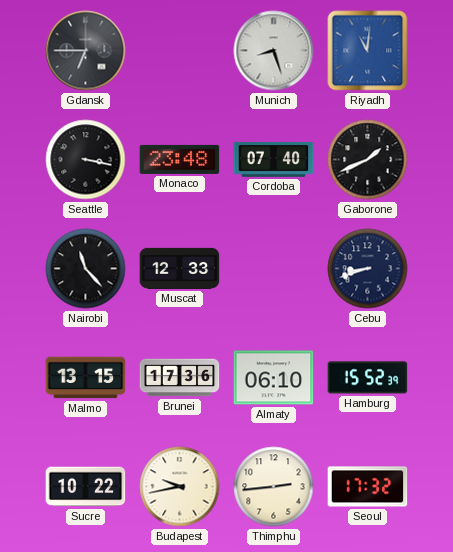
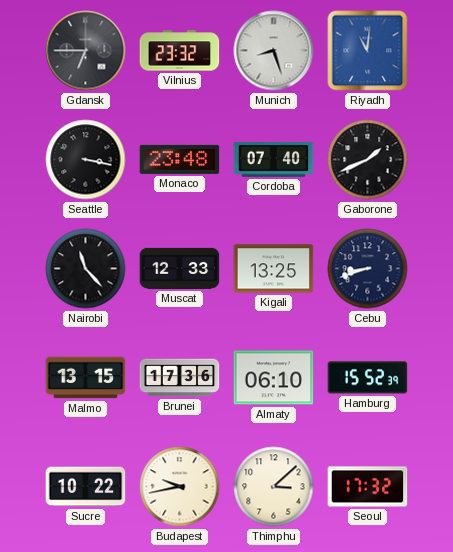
Vilnius: none -> 23:32 (180, 51)
Kigali: none -> 13:25 (274, 269)
Thimphu: 2:44 -> 3:08 (274, 487)
